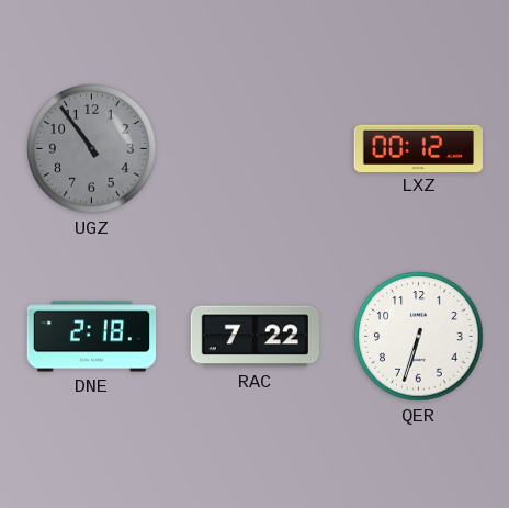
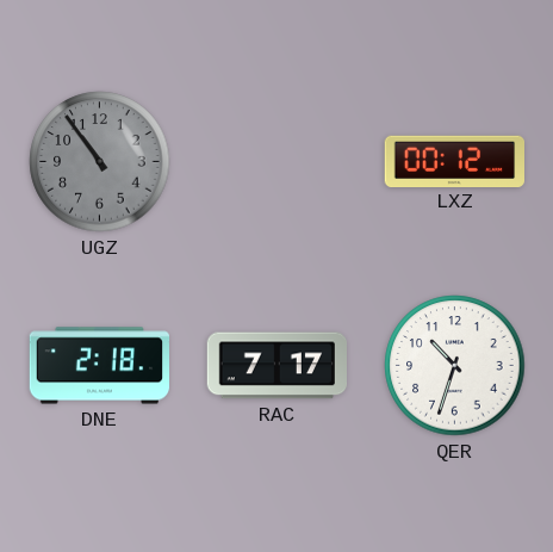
RAC: 7:22 -> 7:17 (276, 366)
QER: 6:33 -> 10:33 (455, 366)
